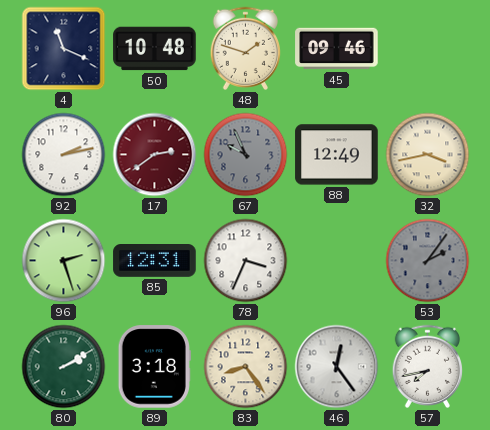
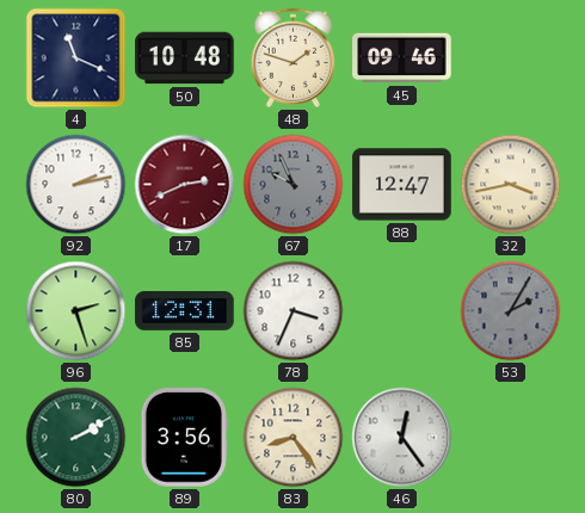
17: 2:39 -> 2:41 (185, 185)
88: 12:49 -> 12:47 (402, 185)
53: 2:06 -> 2:05 (511, 311)
89: 3:18 -> 3:56 (184, 438)
57: 7:43 -> none (427, 366)
